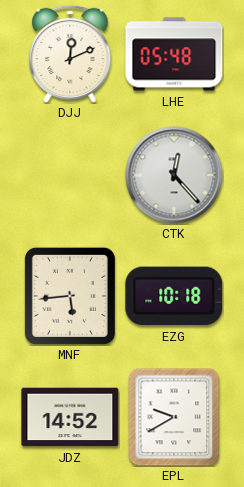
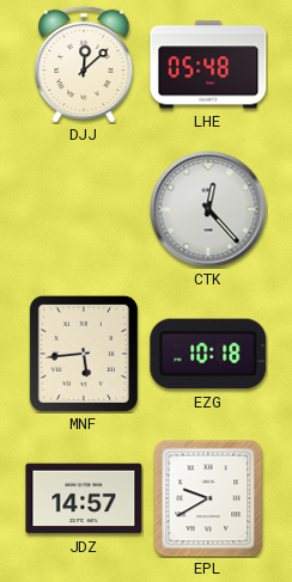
DJJ: 12:11 -> 12:08 (84, 65)
JDZ: 14:52 -> 14:57 (84, 498)
